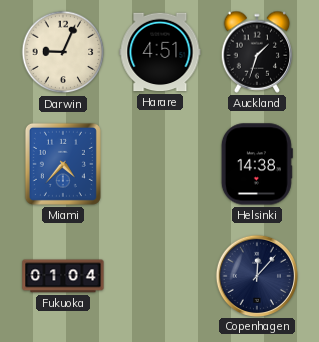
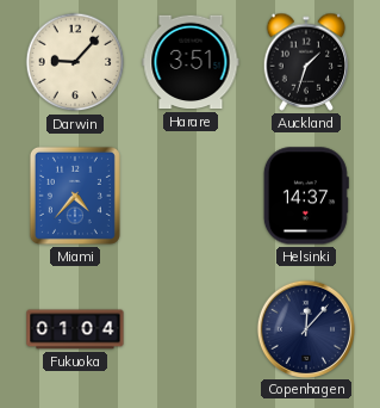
Darwin: 9:04 -> 9:07 (75, 62)
Harare: 4:51 -> 3:51 (191, 62)
Helsinki: 14:38 -> 14:37 (306, 196)
